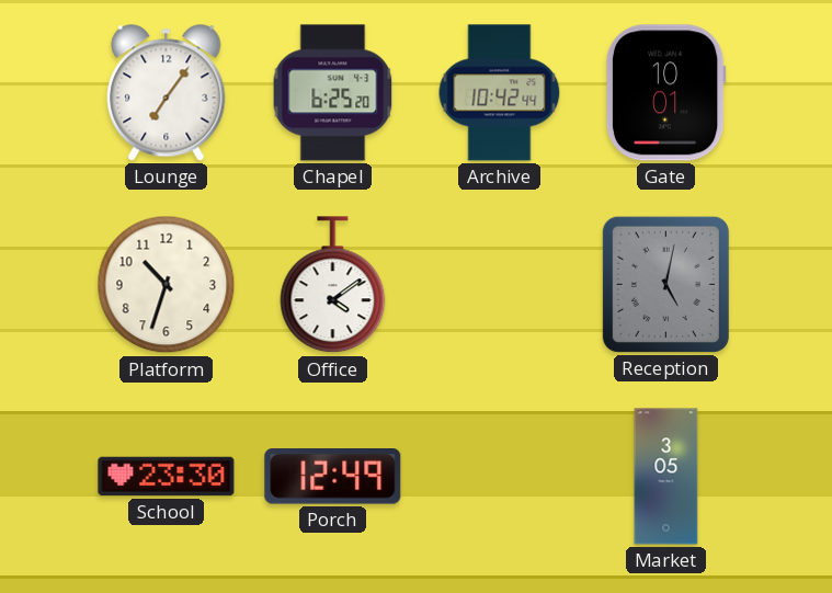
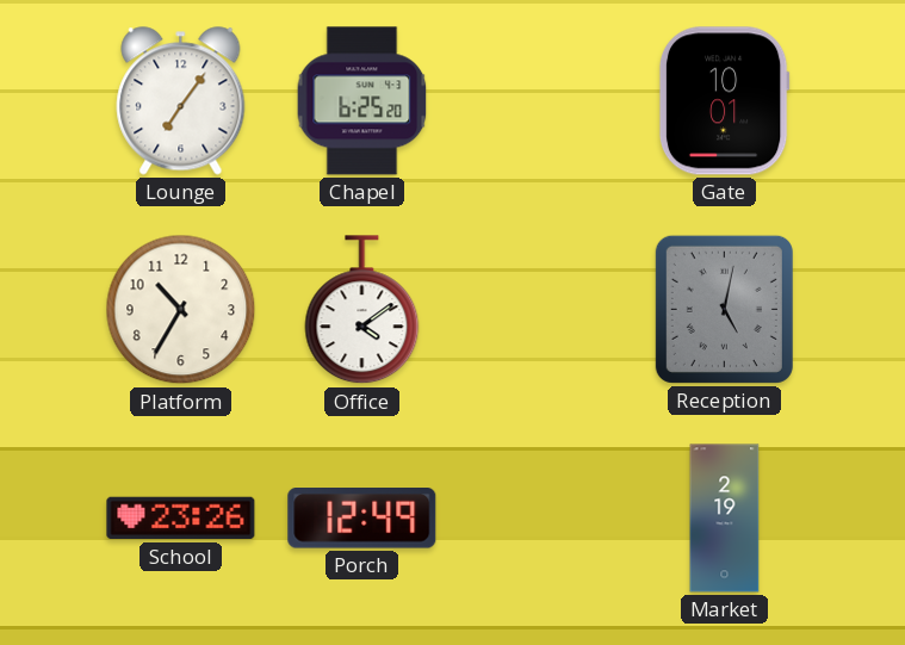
Archive: 10:42 -> none (500, 93)
Platform: 10:33 -> 10:35 (181, 310)
School: 23:30 -> 23:26 (181, 519)
Market: 3:05 -> 2:19 (725, 519)
